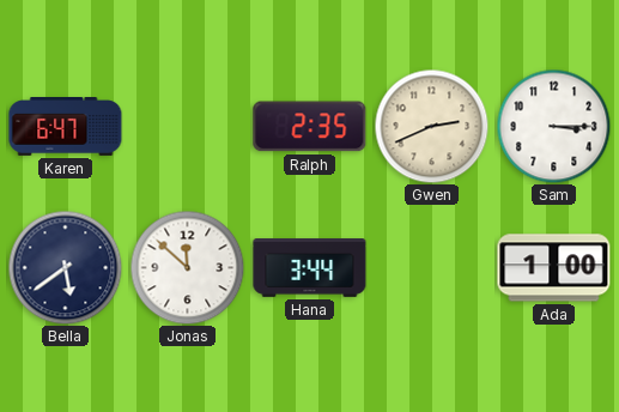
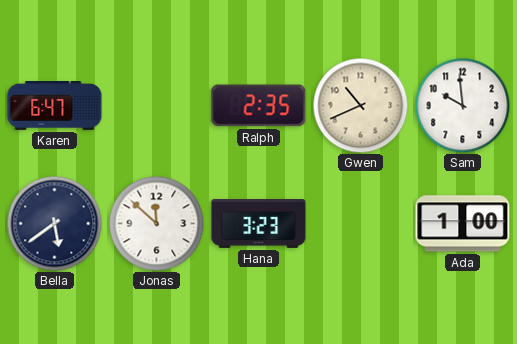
Gwen: 2:41 -> 10:41 (360, 105)
Sam: 3:15 -> 9:59 (462, 105)
Hana: 3:44 -> 3:23 (259, 224)
